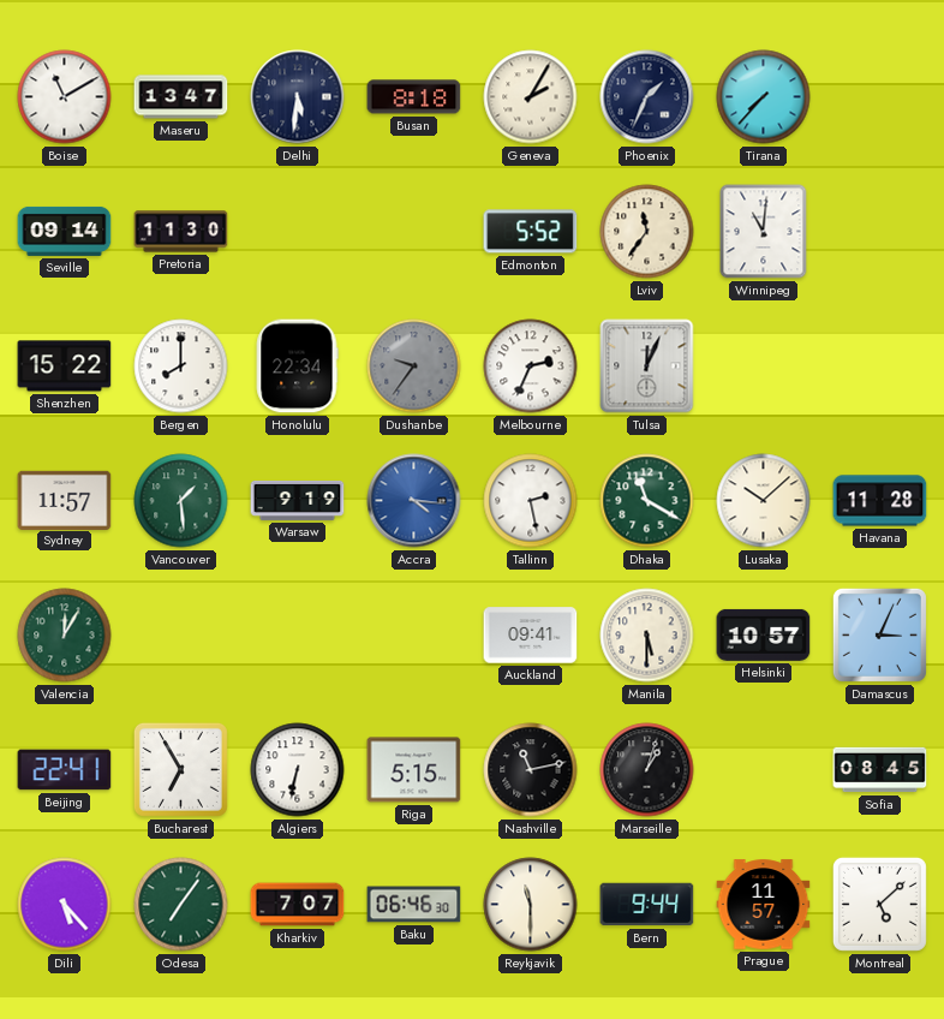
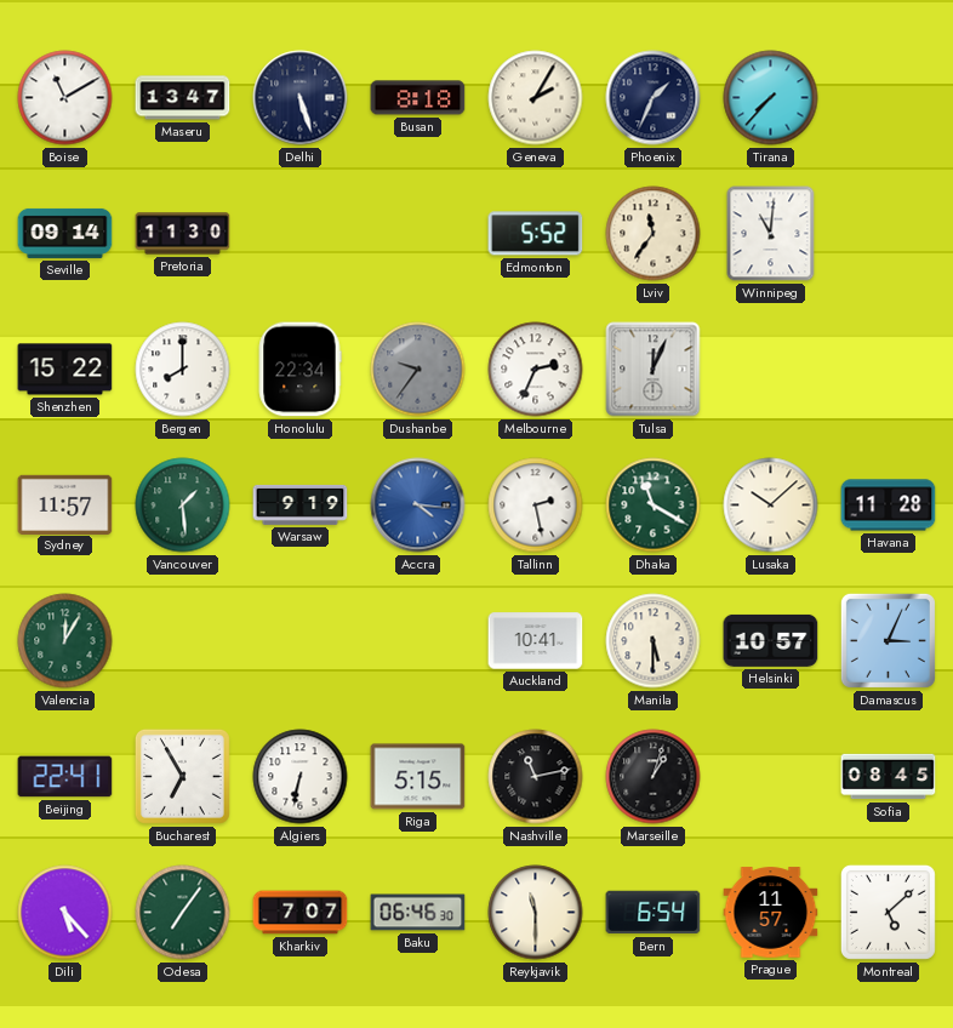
Delhi: 5:31 -> 5:27 (301, 98)
Auckland: 09:41 -> 10:41 (536, 641)
Bern: 9:44 -> 6:54 (654, 913)
